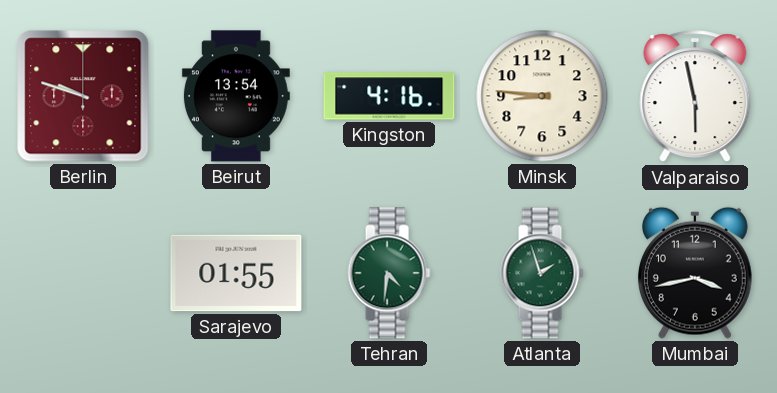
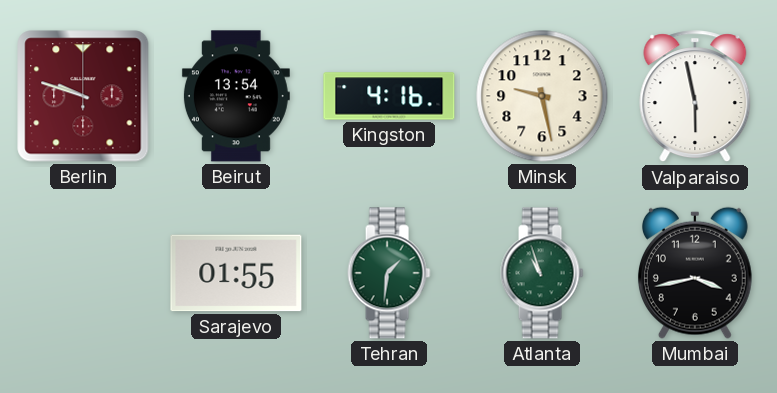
Minsk: 8:46 -> 9:28 (542, 96)
Tehran: 4:31 -> 1:31 (389, 273)
Atlanta: 1:57 -> 10:57 (542, 273)
